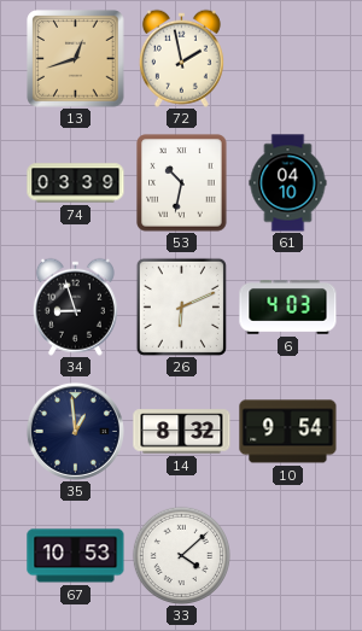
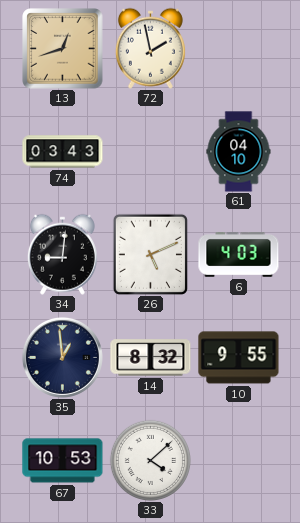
74: 03:39 -> 03:43 (63, 152)
53: 10:32 -> none (182, 183)
34: 8:57 -> 9:01 (62, 254)
26: 6:11 -> 5:11 (150, 254)
10: 9:54 -> 9:55 (239, 358)
